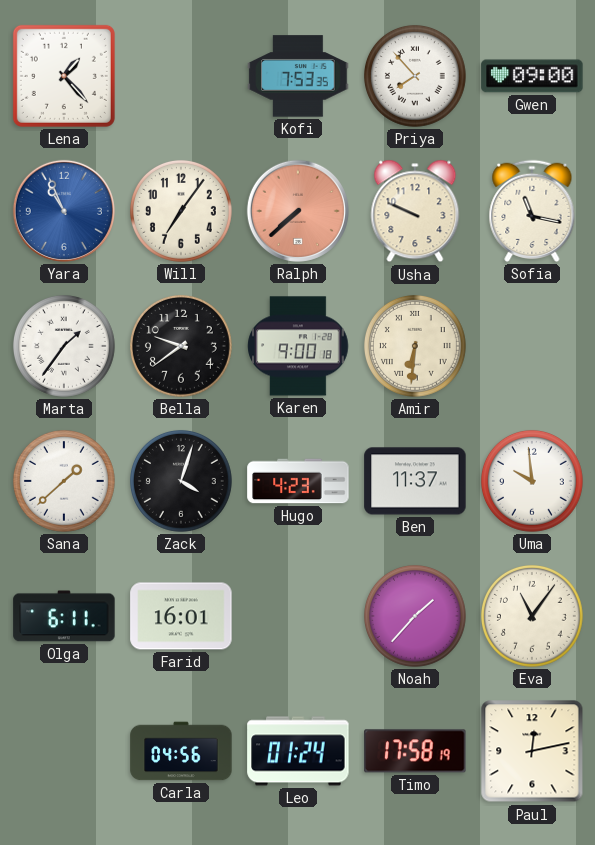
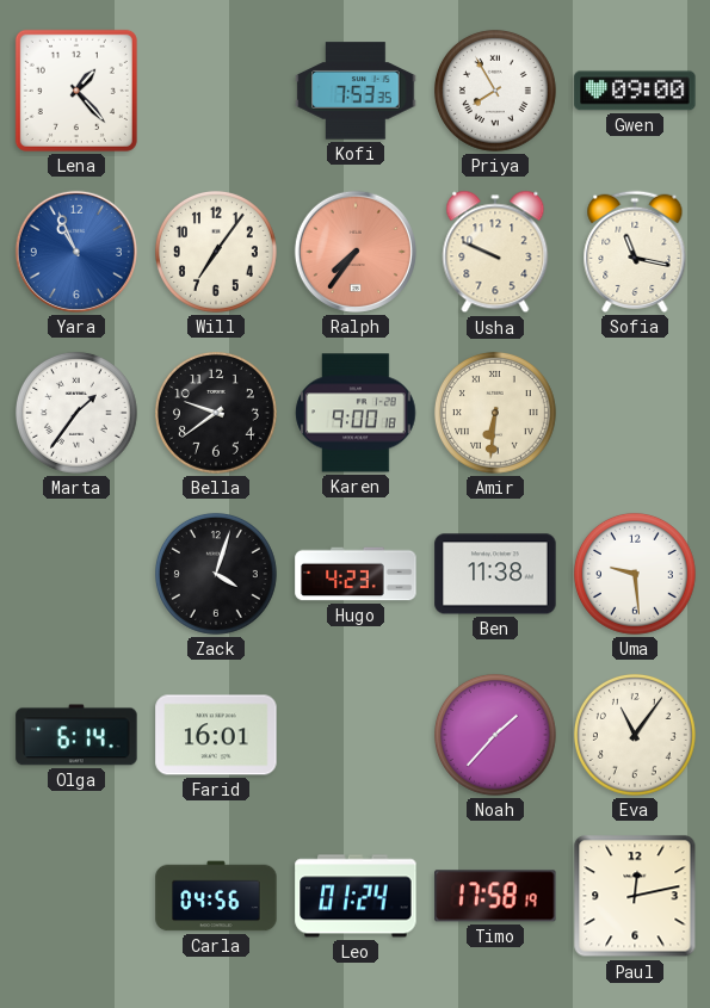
Priya: 7:53 -> 7:55 (495, 91)
Ralph: 7:38 -> 7:36 (356, 252)
Sana: 1:38 -> none (64, 481)
Ben: 11:37 -> 11:38 (495, 574)
Uma: 9:59 -> 9:29 (635, 574)
Olga: 6:11 -> 6:14 (76, 735)
